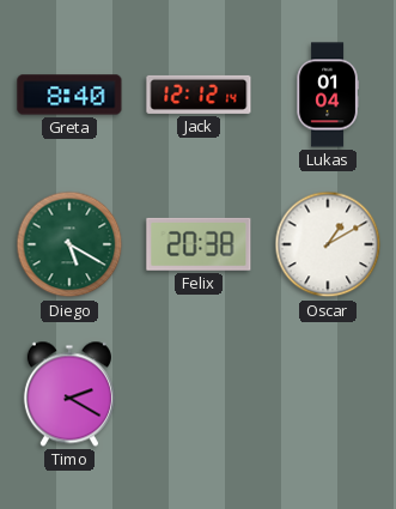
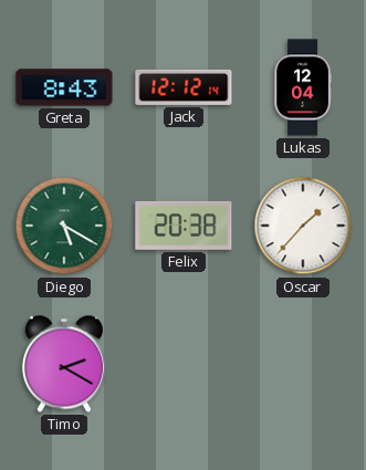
Greta: 8:40 -> 8:43 (64, 87)
Lukas: 01:04 -> 12:04 (303, 87)
Oscar: 1:10 -> 1:37 (303, 226)
